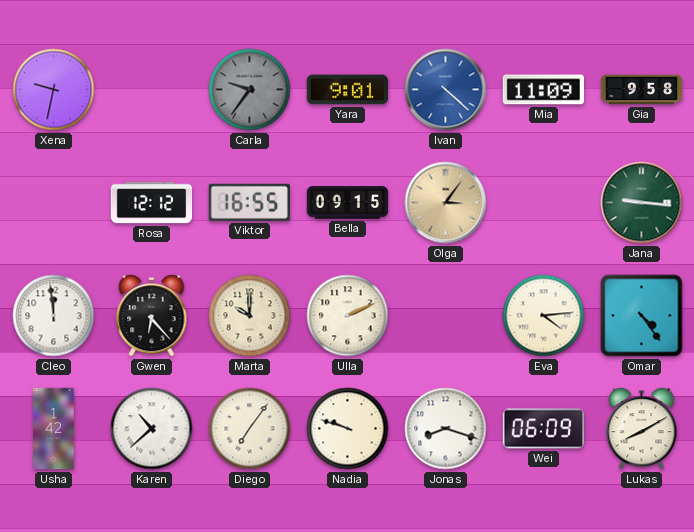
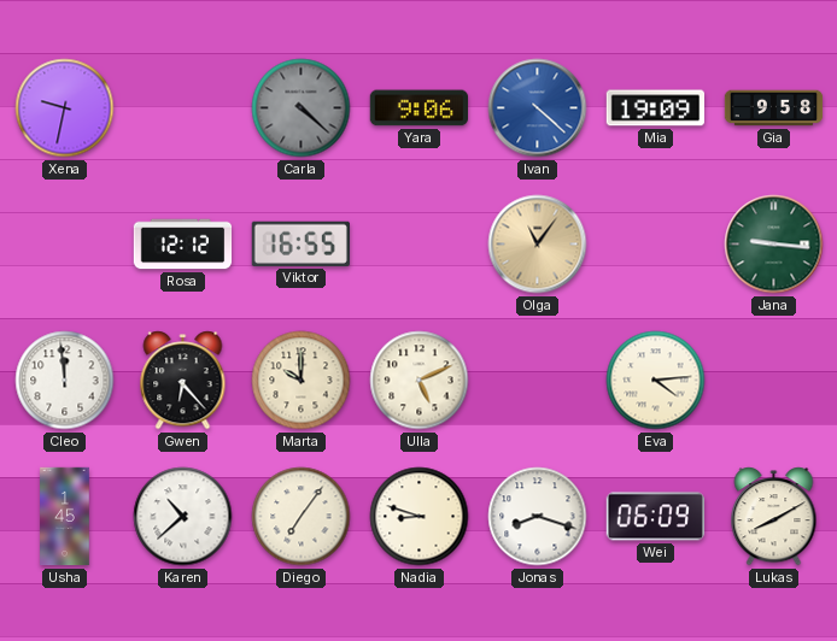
Carla: 9:36 -> 4:22 (302, 108)
Yara: 9:01 -> 9:06 (418, 108)
Mia: 11:09 -> 19:09 (655, 108)
Bella: 09:15 -> none (348, 203)
Olga: 3:06 -> 11:06 (538, 245)
Ulla: 2:11 -> 5:11 (420, 381)
Omar: 4:24 -> none (642, 316)
Usha: 1:42 -> 1:45 (65, 517)
Nadia: 9:48 -> 8:48 (420, 517)
